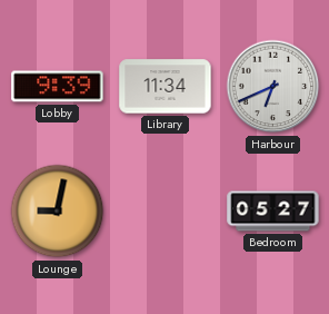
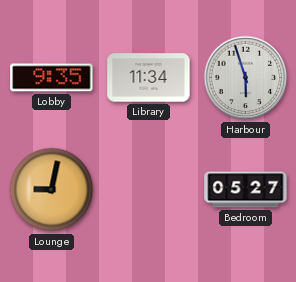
Lobby: 9:39 -> 9:35 (52, 78)
Harbour: 6:41 -> 5:57 (246, 78)
